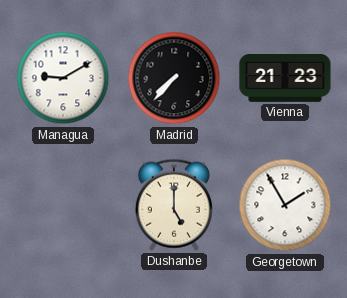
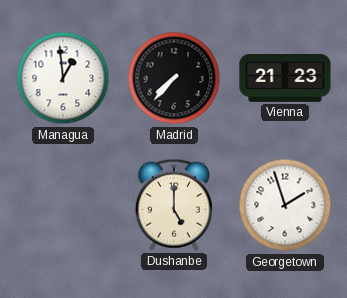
Managua: 9:10 -> 12:59 (63, 78)
Georgetown: 1:55 -> 1:57 (285, 205)
